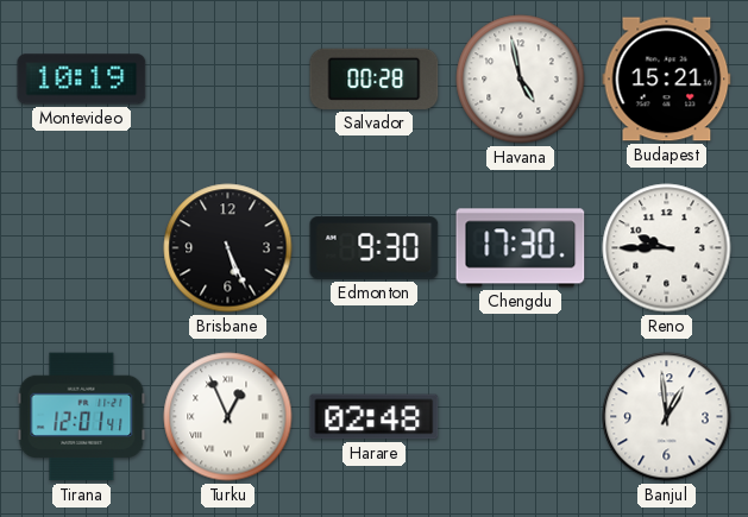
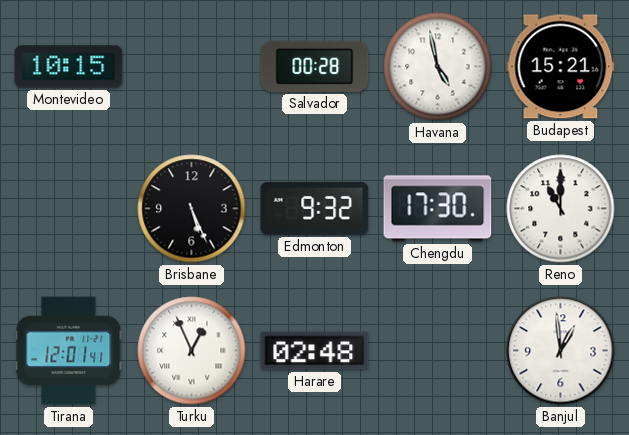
Montevideo: 10:19 -> 10:15 (69, 67)
Edmonton: 9:30 -> 9:32 (315, 209)
Reno: 9:45 -> 11:00 (561, 209)
